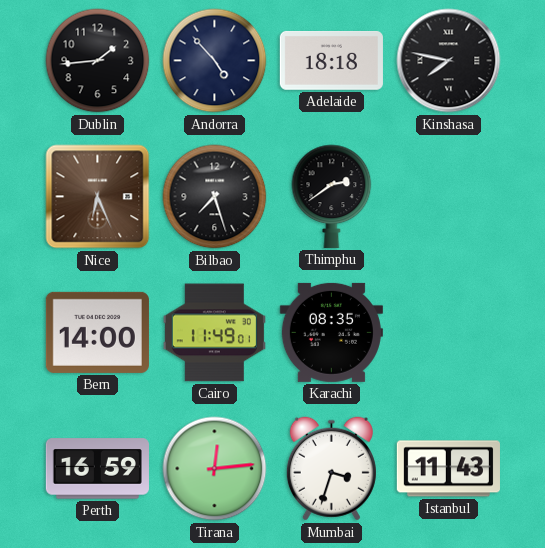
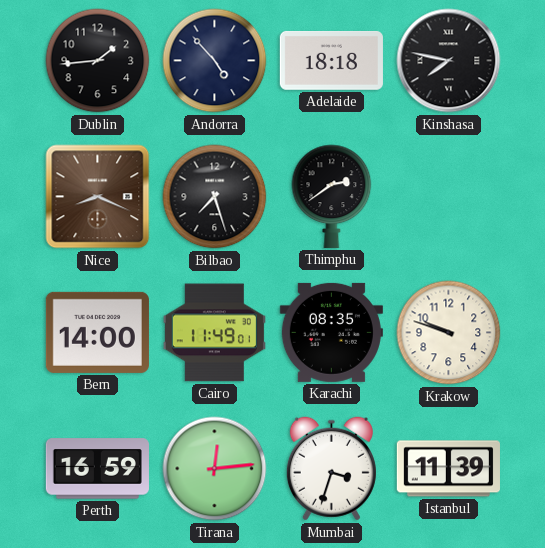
Nice: 6:26 -> 8:19 (98, 197)
Krakow: none -> 9:48 (449, 333)
Istanbul: 11:43 -> 11:39 (448, 469)
